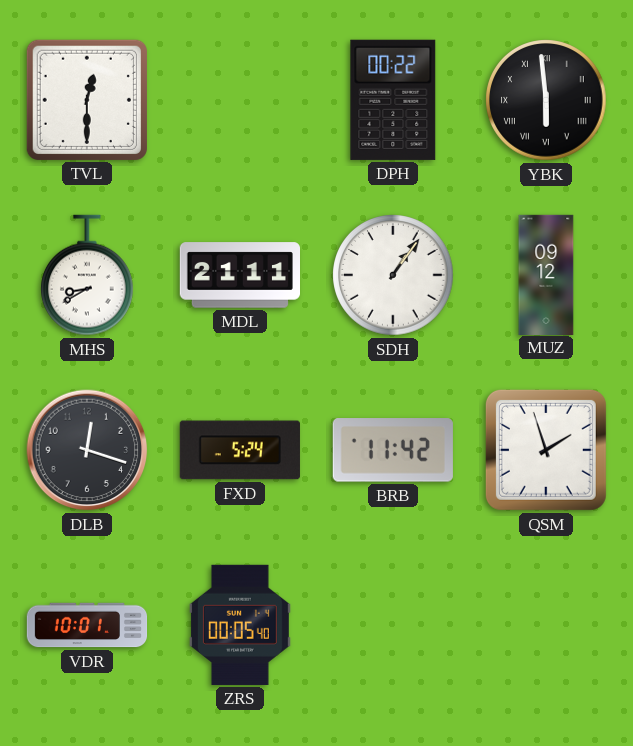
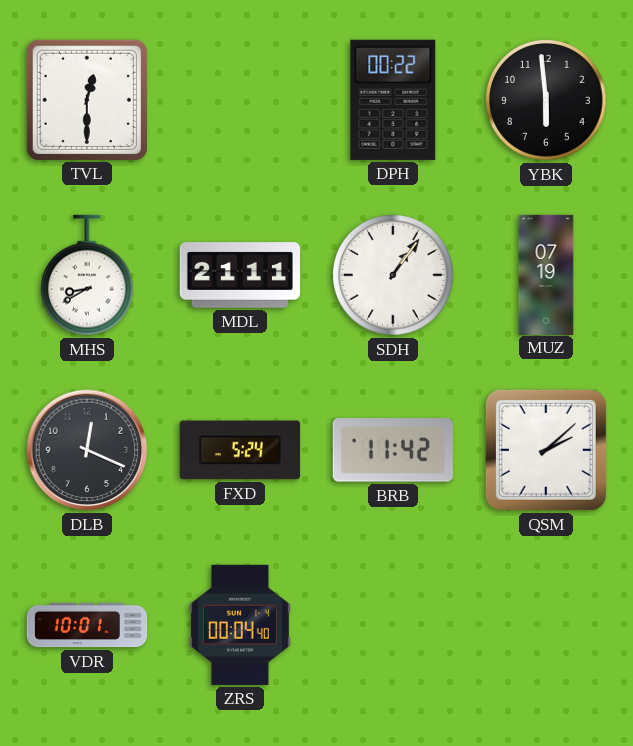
YBK numerals: Roman -> Arabic (546, 100)
MUZ: 09:12 -> 07:19 (546, 274)
DLB: 12:18 -> 12:19 (87, 450)
QSM: 1:57 -> 2:08 (546, 450)
ZRS: 00:05 -> 00:04 (240, 625)
